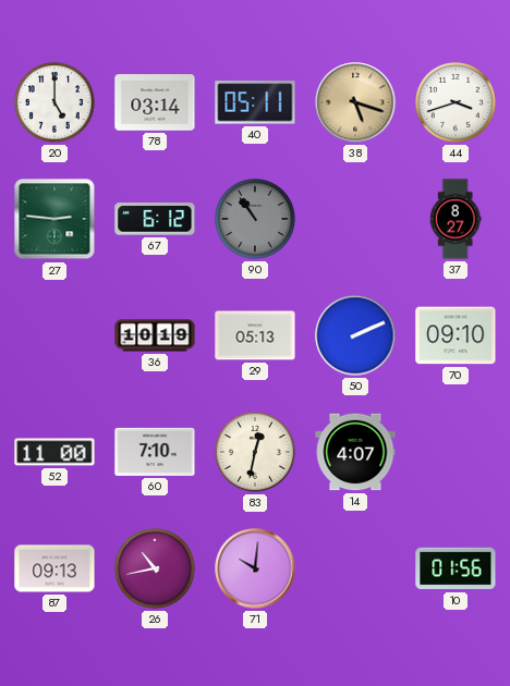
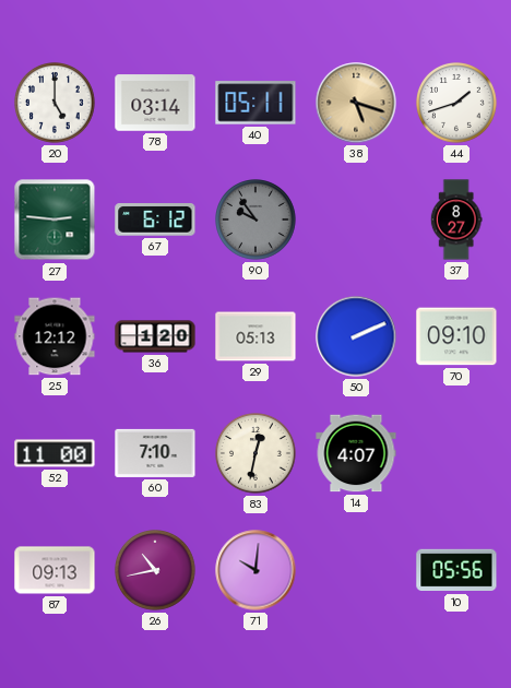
44: 3:42 -> 1:42 (457, 104)
90: 10:54 -> 9:54 (257, 221)
25: none -> 12:12 (55, 336)
36: 10:19 -> 1:20 (155, 336)
10: 01:56 -> 05:56 (456, 570)
